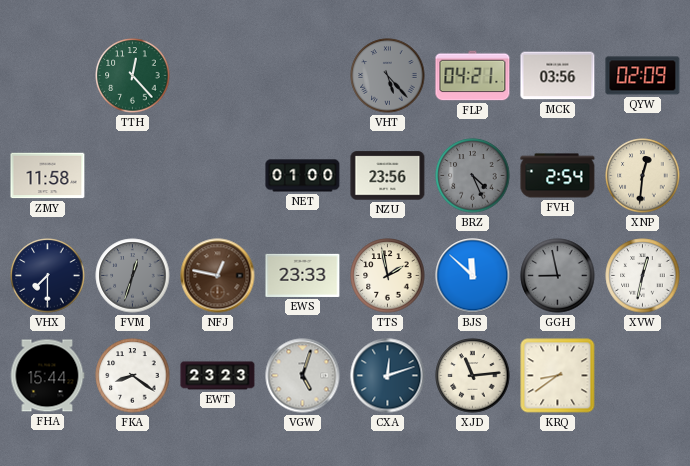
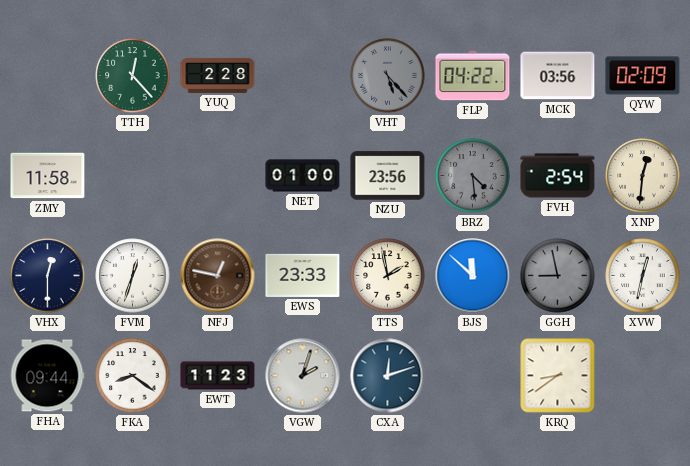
YUQ: none -> 2:28 (218, 75)
FLP: 04:21 -> 04:22 (473, 76)
BRZ: 4:26 -> 4:29 (473, 176)
VHX: 7:30 -> 12:30 (48, 276)
FVM dial: grey -> white (133, 276)
FHA: 15:44 -> 09:44 (47, 376)
EWT: 23:23 -> 11:23 (218, 376)
VGW: 5:03 -> 2:03 (303, 376)
XJD: 11:14 -> none (473, 376)
